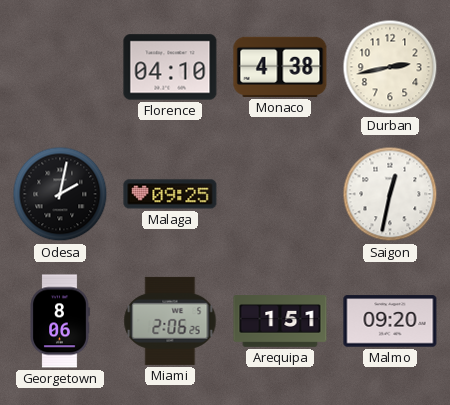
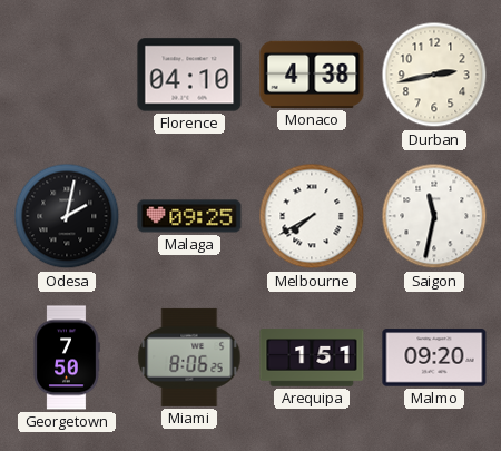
Melbourne: none -> 7:40 (312, 216)
Saigon: 12:32 -> 11:32 (434, 216)
Georgetown: 8:06 -> 7:50 (67, 357)
Miami: 2:06 -> 8:06 (189, 357)
